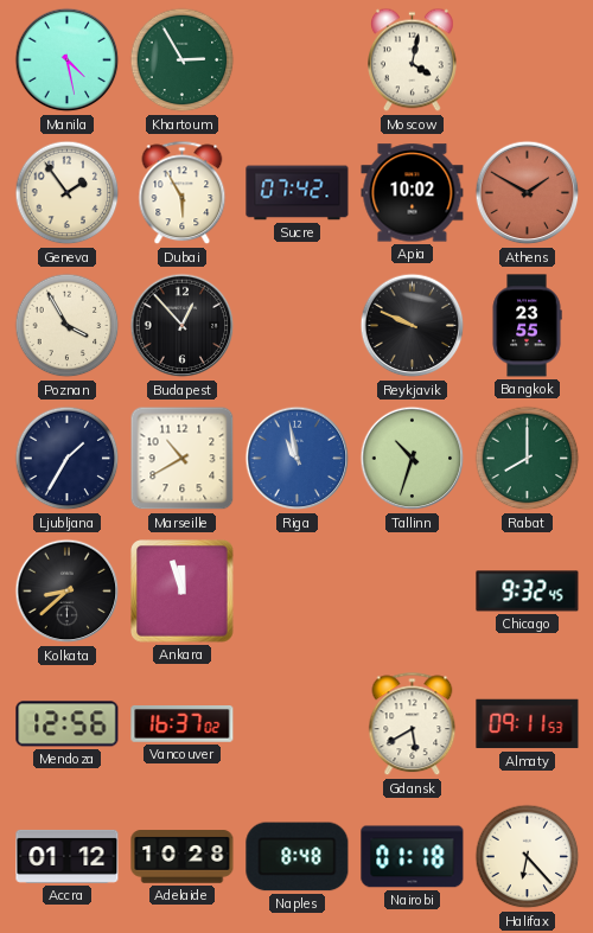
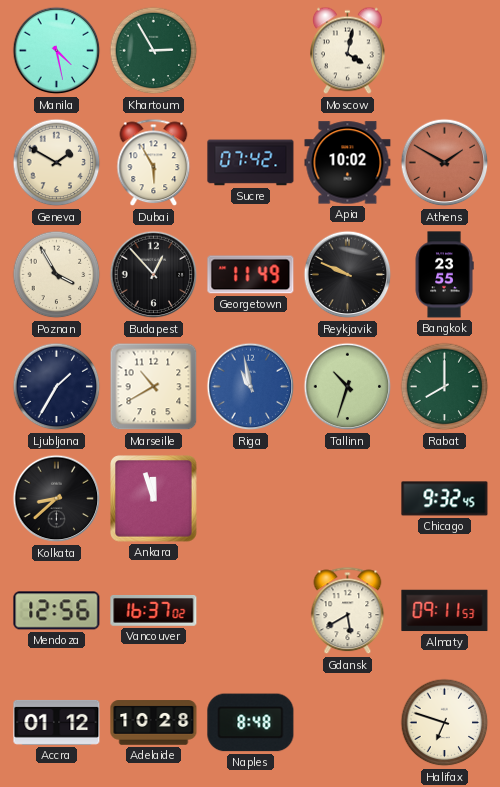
Geneva: 1:54 -> 1:50 (57, 163)
Georgetown: none -> 11:49 (251, 275)
Nairobi: 01:18 -> none (413, 857)
Halifax: 6:23 -> 6:48 (445, 723)
